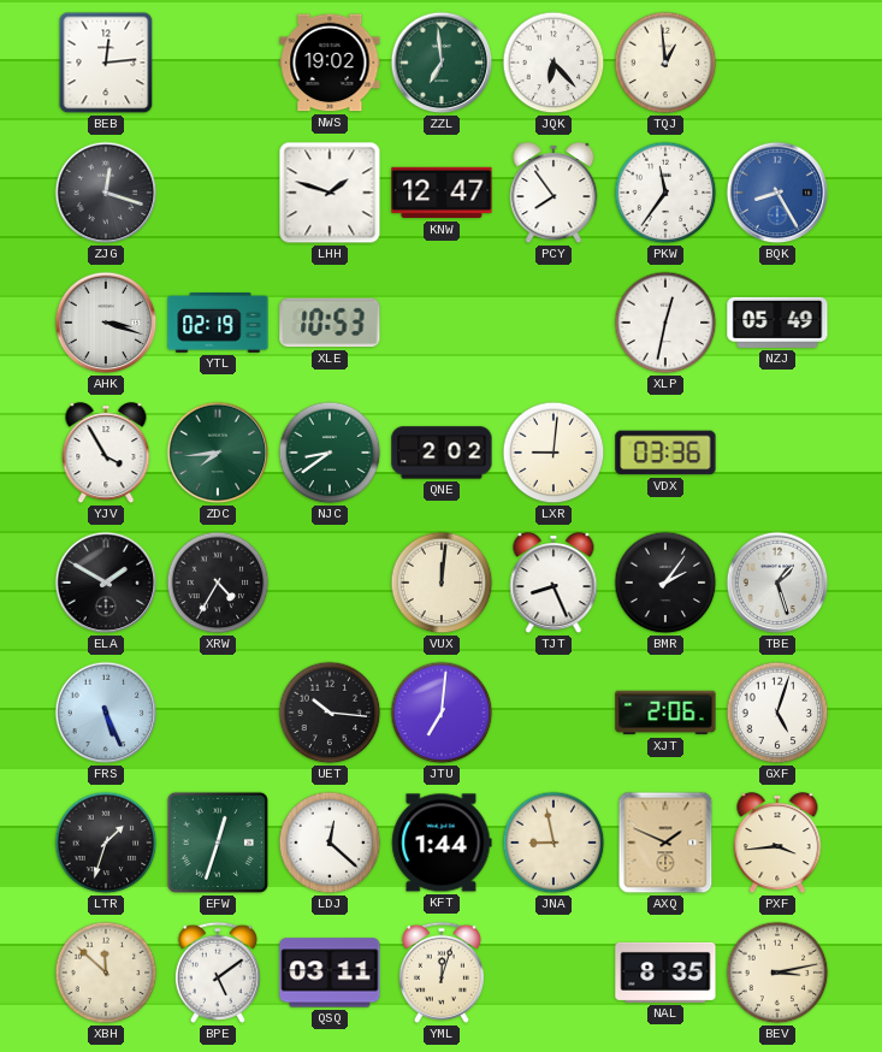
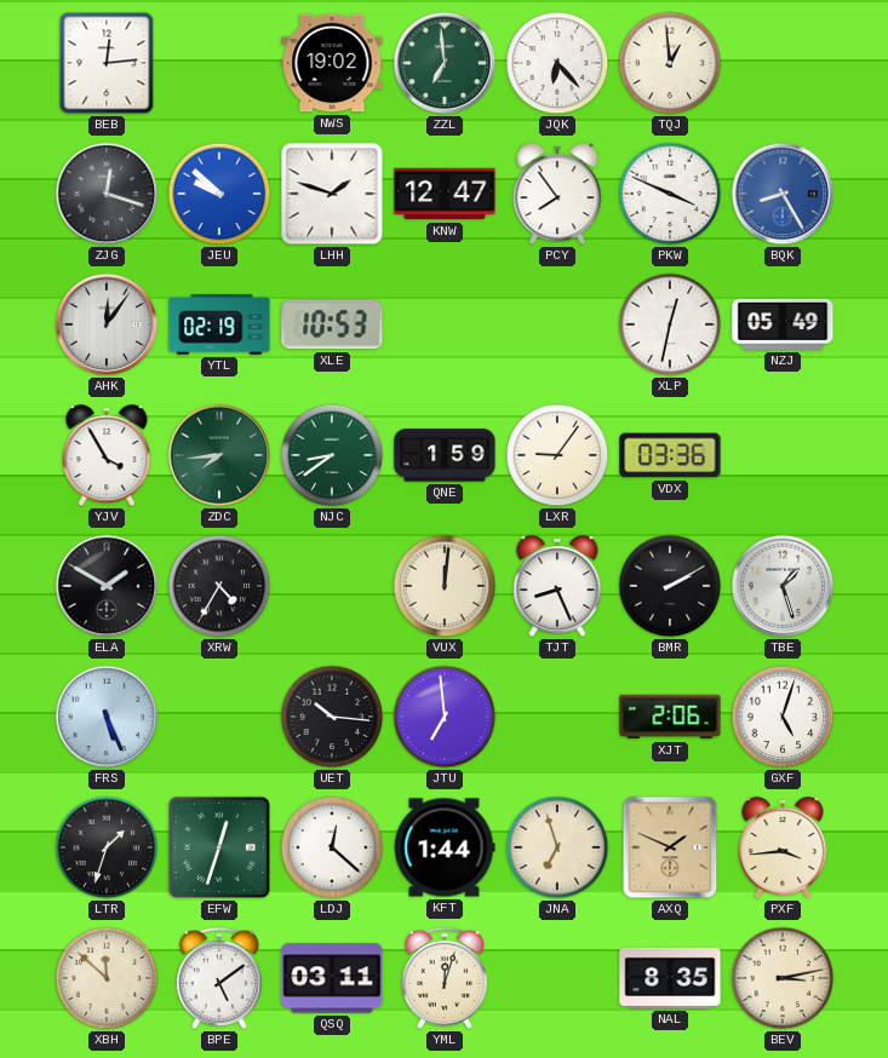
JEU: none -> 9:52 (219, 194)
PKW: 11:36 -> 3:49 (670, 194)
AHK: 3:18 -> 12:06 (107, 324)
QNE: 2:02 -> 1:59 (445, 455)
LXR: 9:01 -> 9:06 (557, 455)
BMR: 2:06 -> 2:10 (670, 586)
JTU: 7:01 -> 6:59 (445, 717)
JNA: 8:58 -> 6:57 (557, 847)
